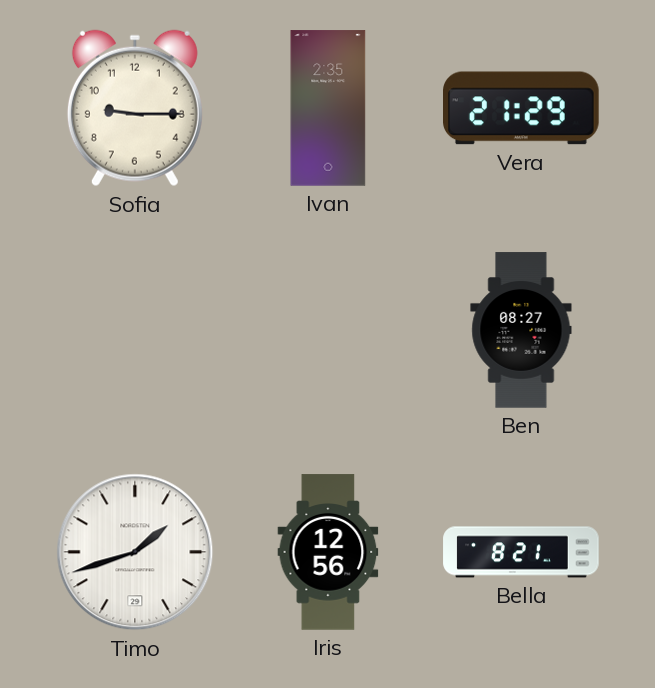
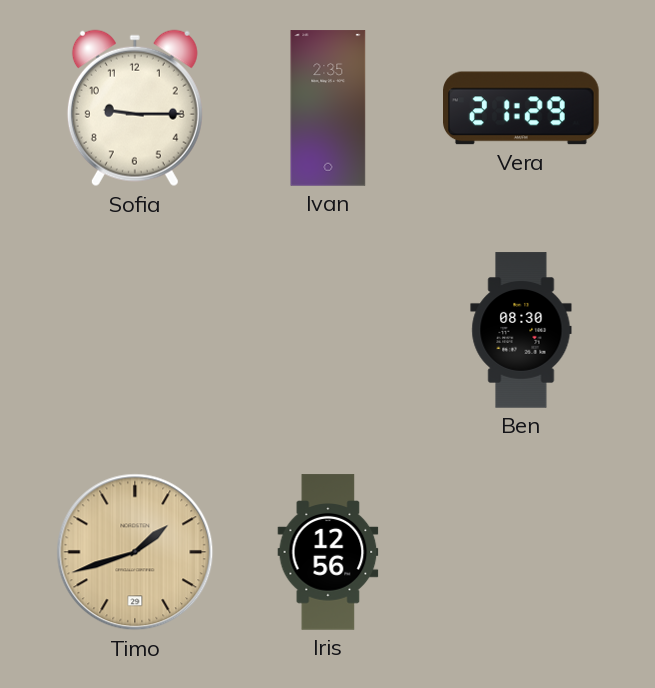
Ben: 08:27 -> 08:30 (521, 330)
Timo dial: white -> champagne (135, 552)
Bella: 8:21 -> none (521, 552)
